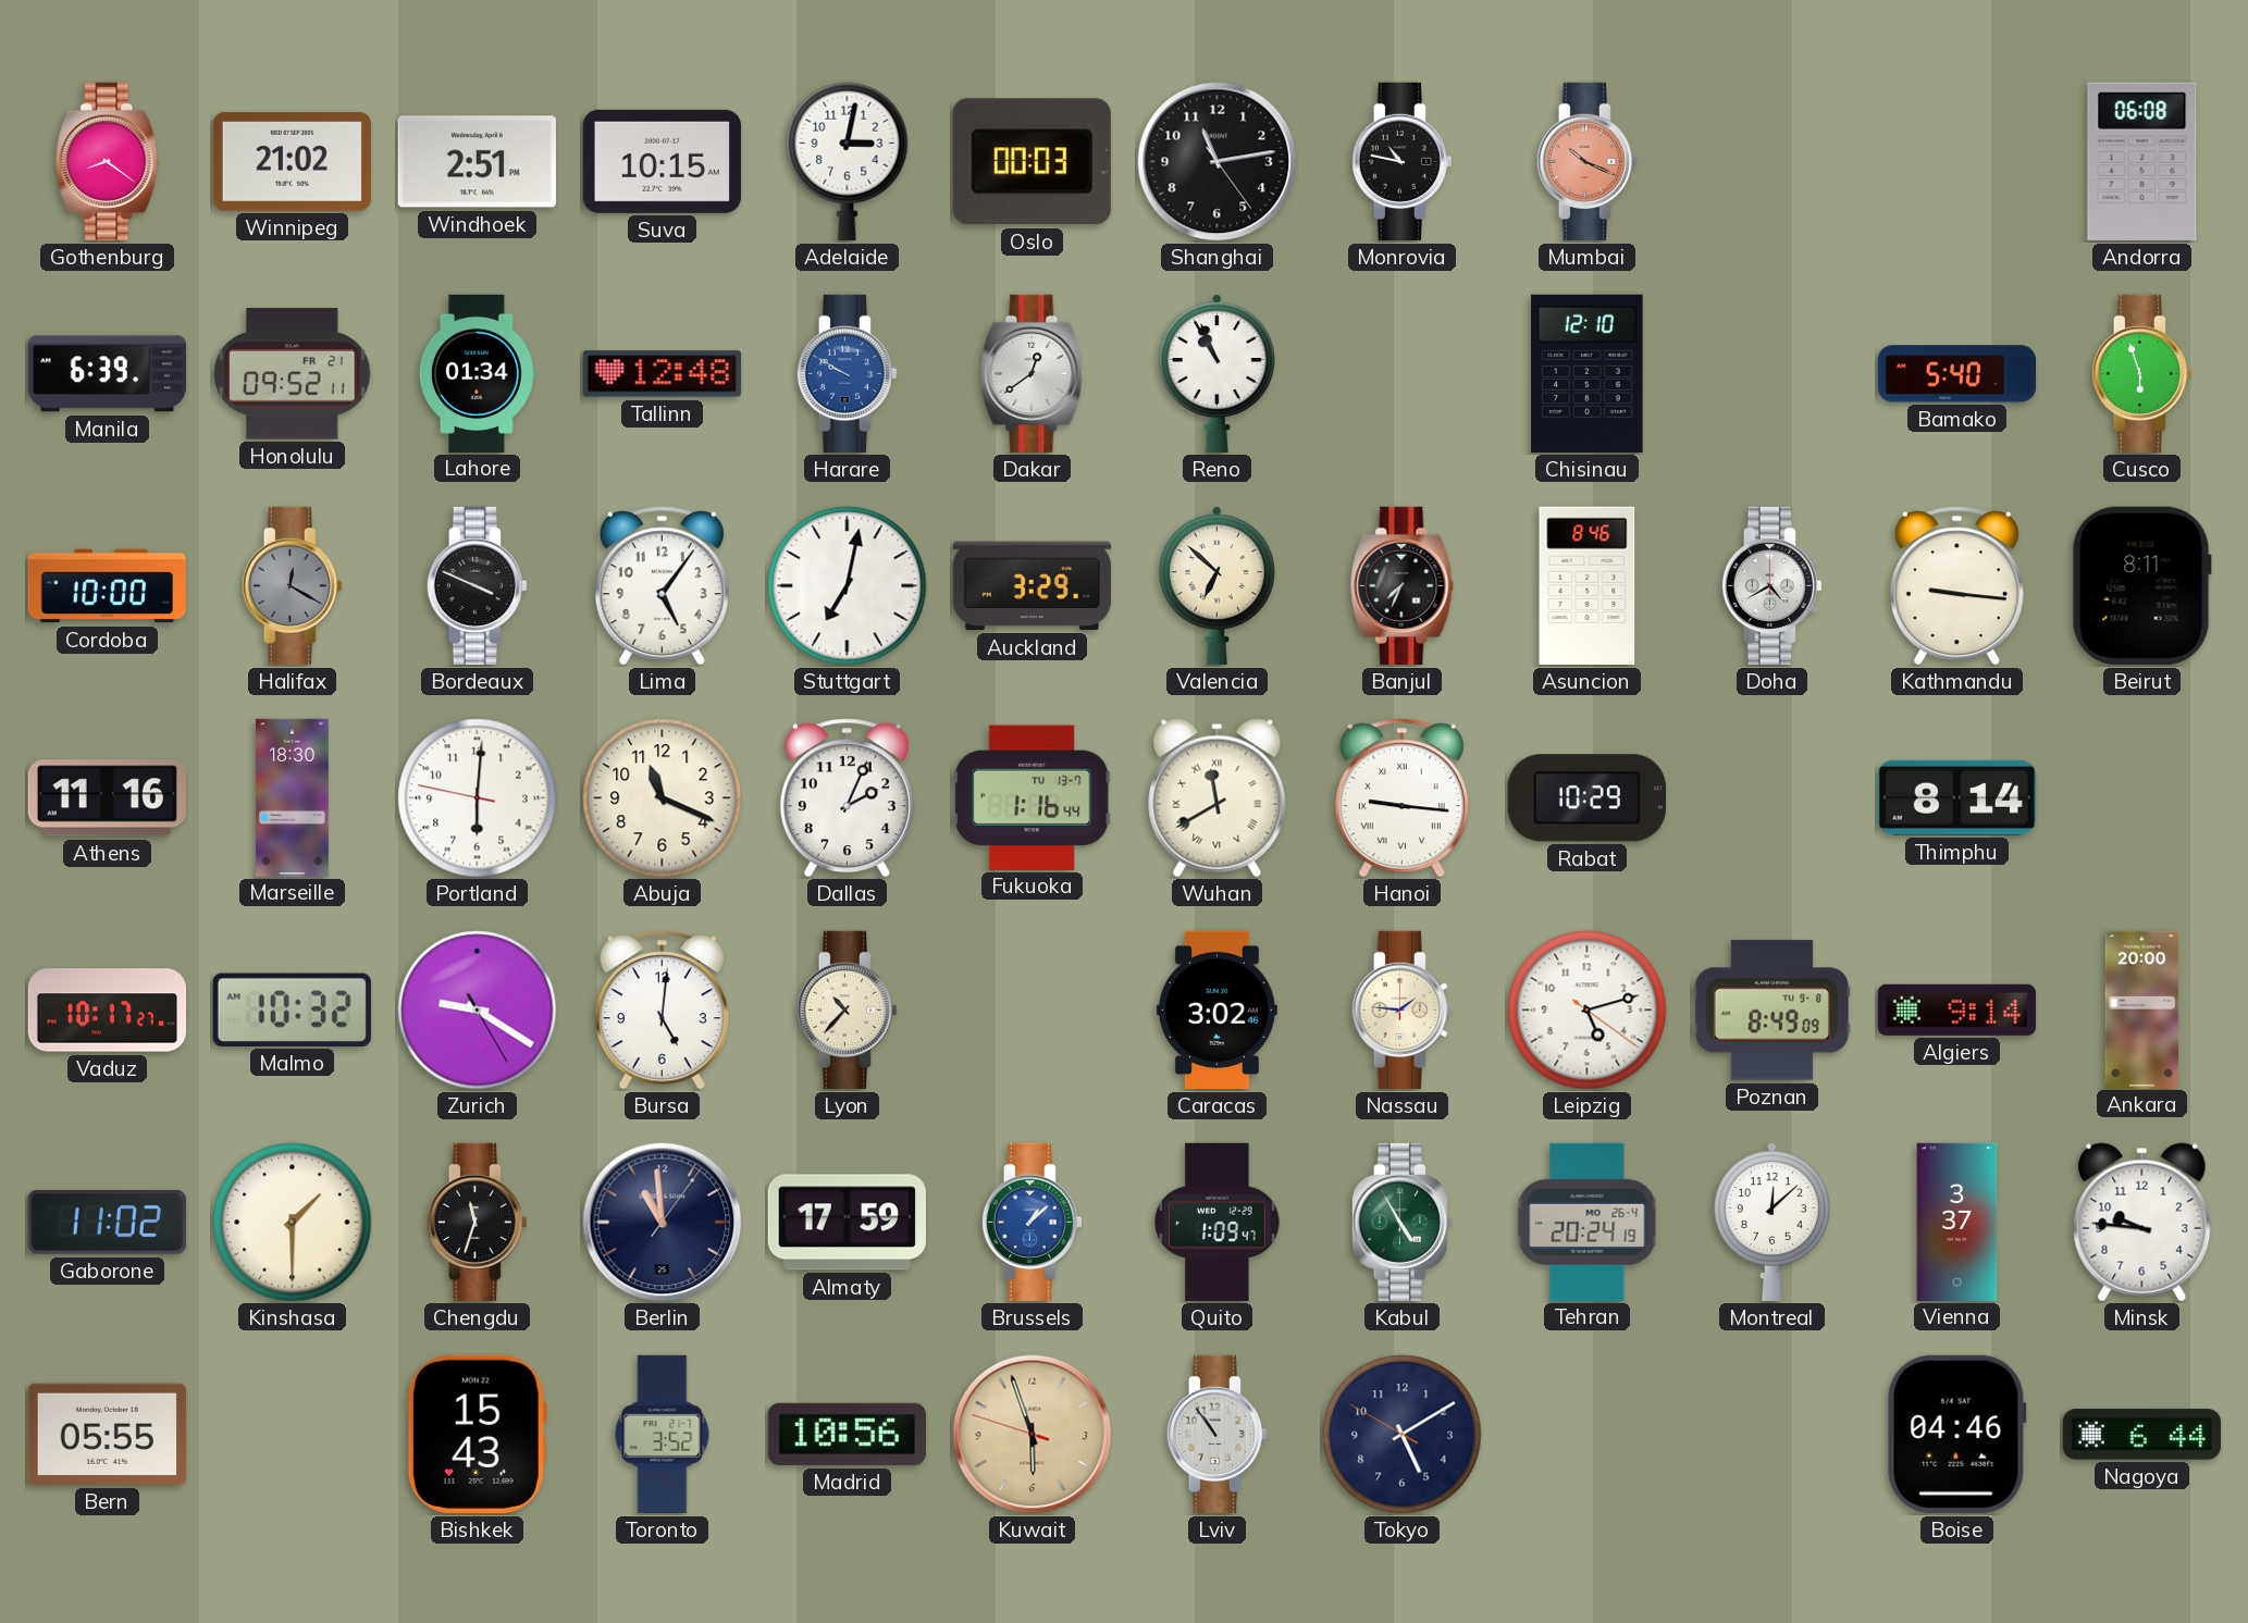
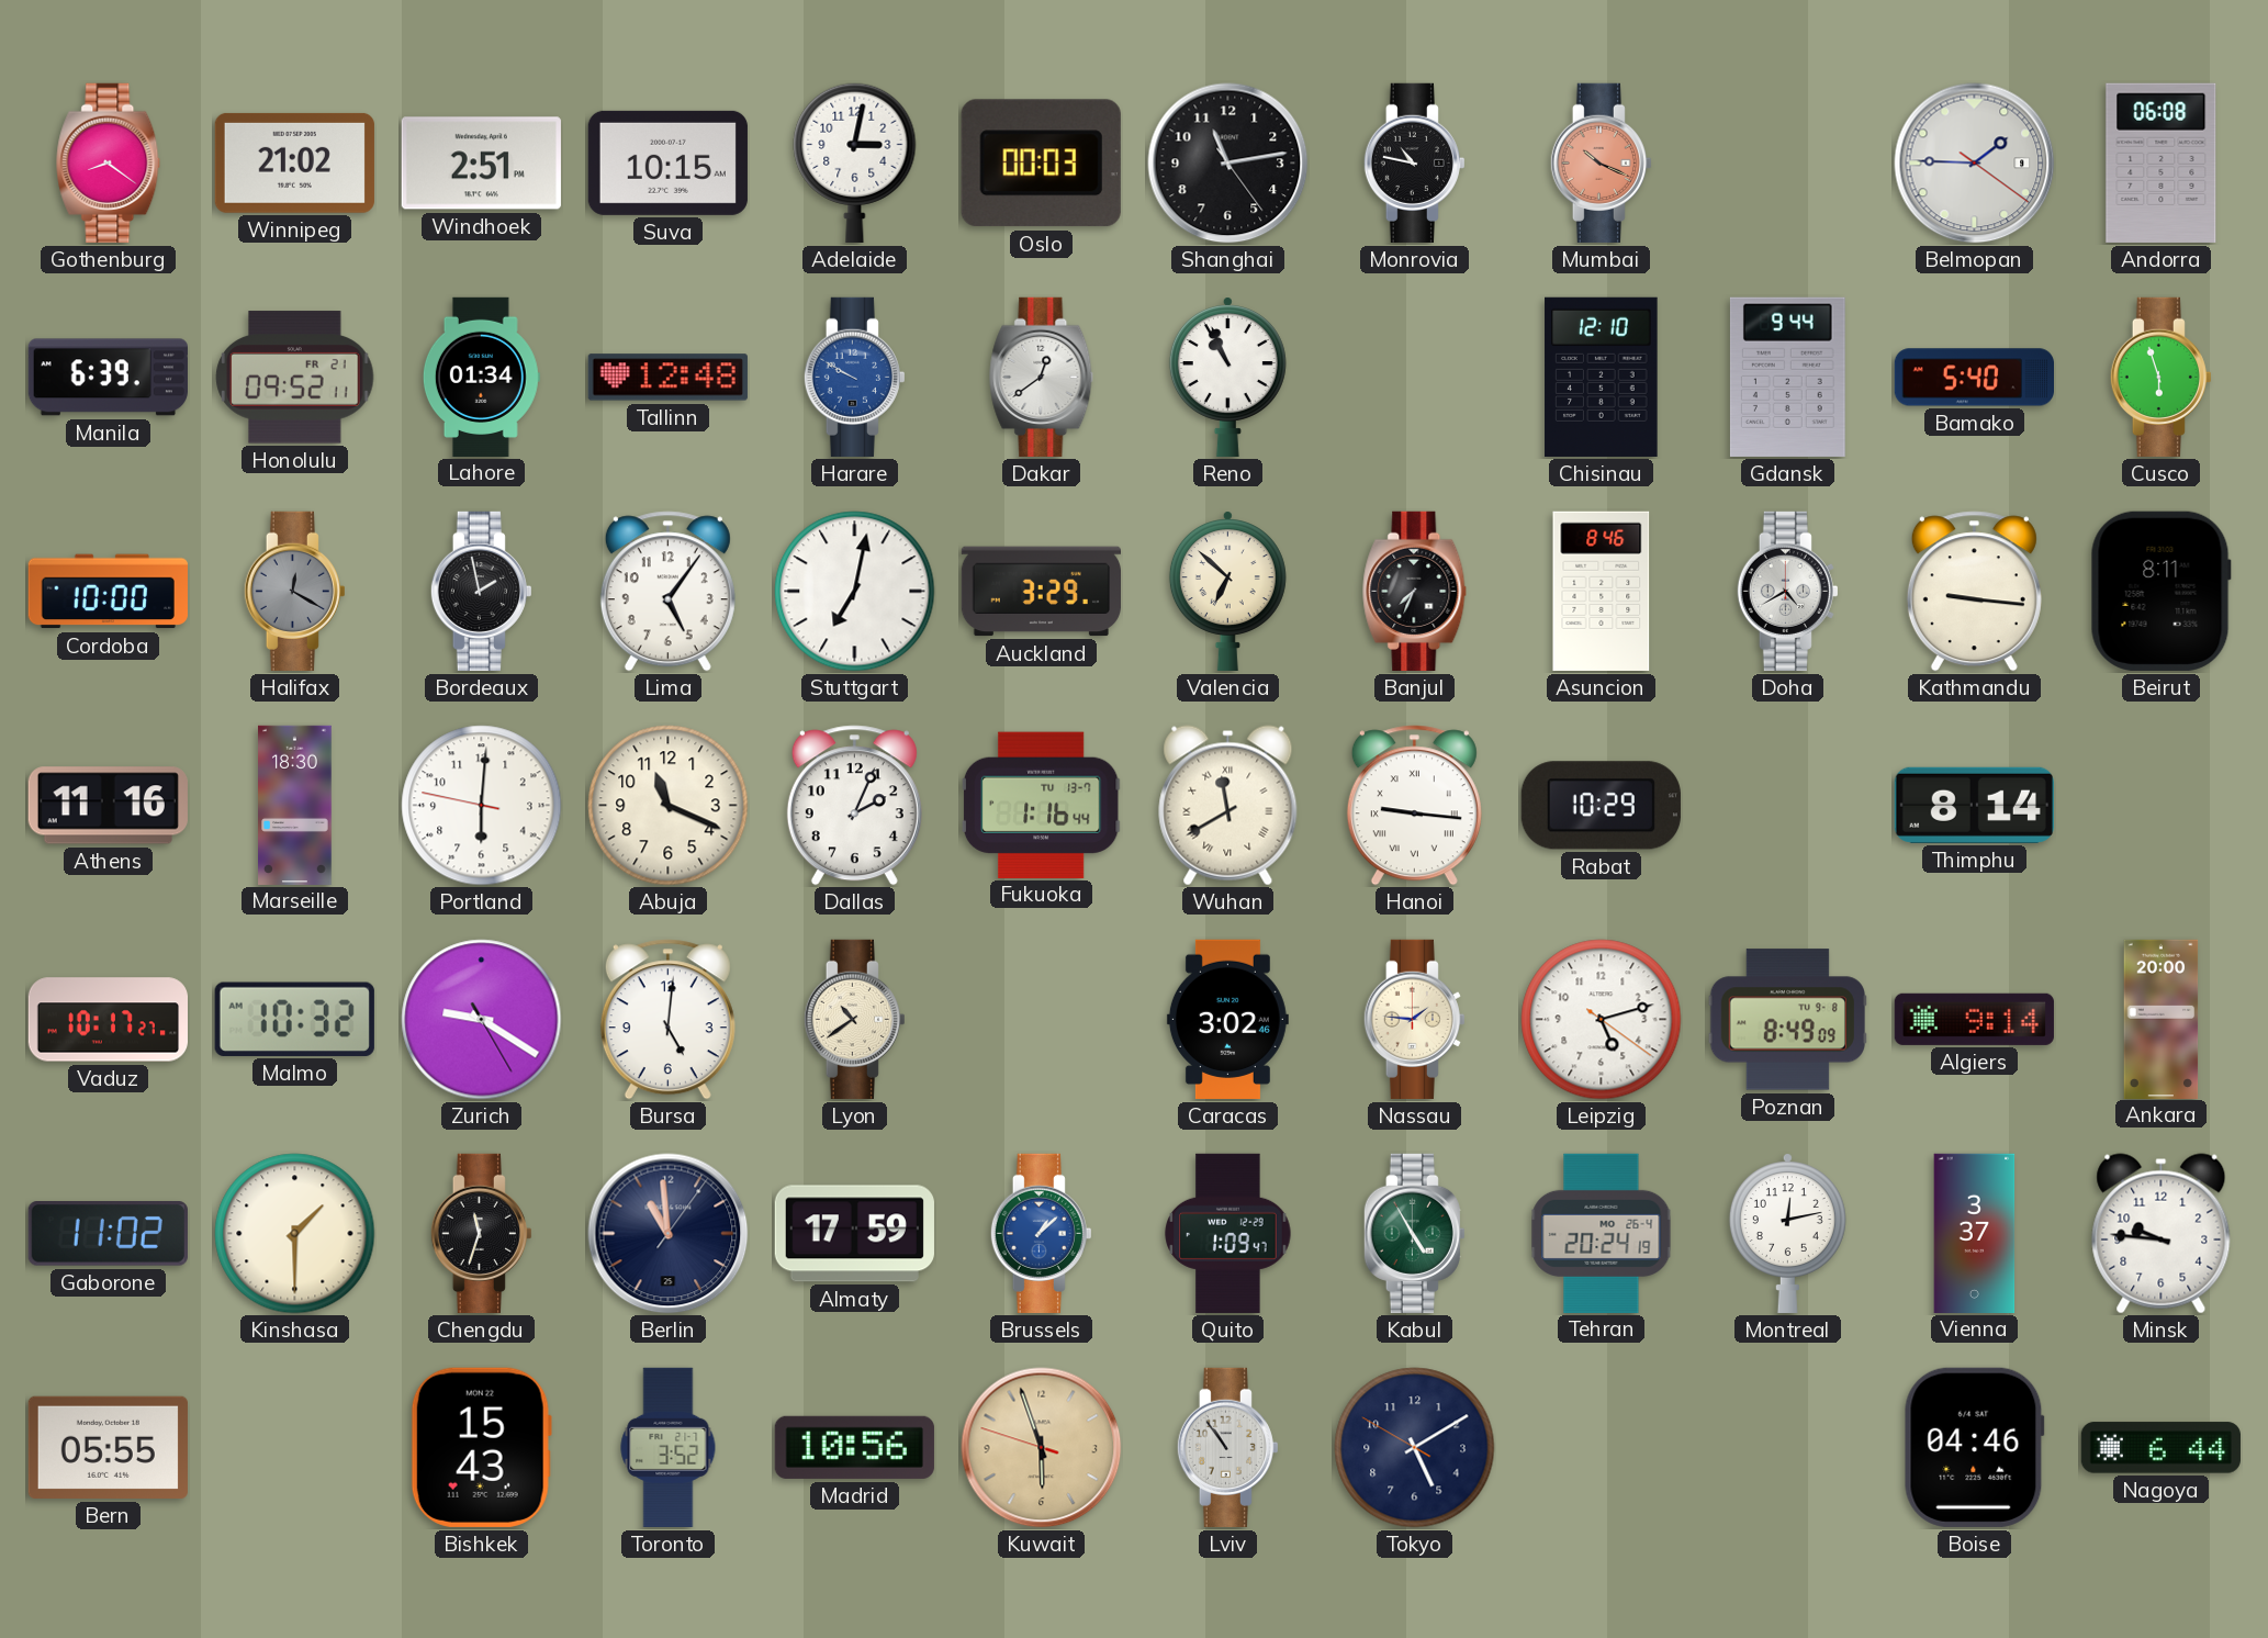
Belmopan: none -> 1:45 (1975, 164)
Gdansk: none -> 9:44 (1787, 377)
Bordeaux: 3:49 -> 1:58 (481, 591)
Lyon: 10:37 -> 10:39 (854, 1019)
Montreal: 12:08 -> 12:13 (1787, 1233)
